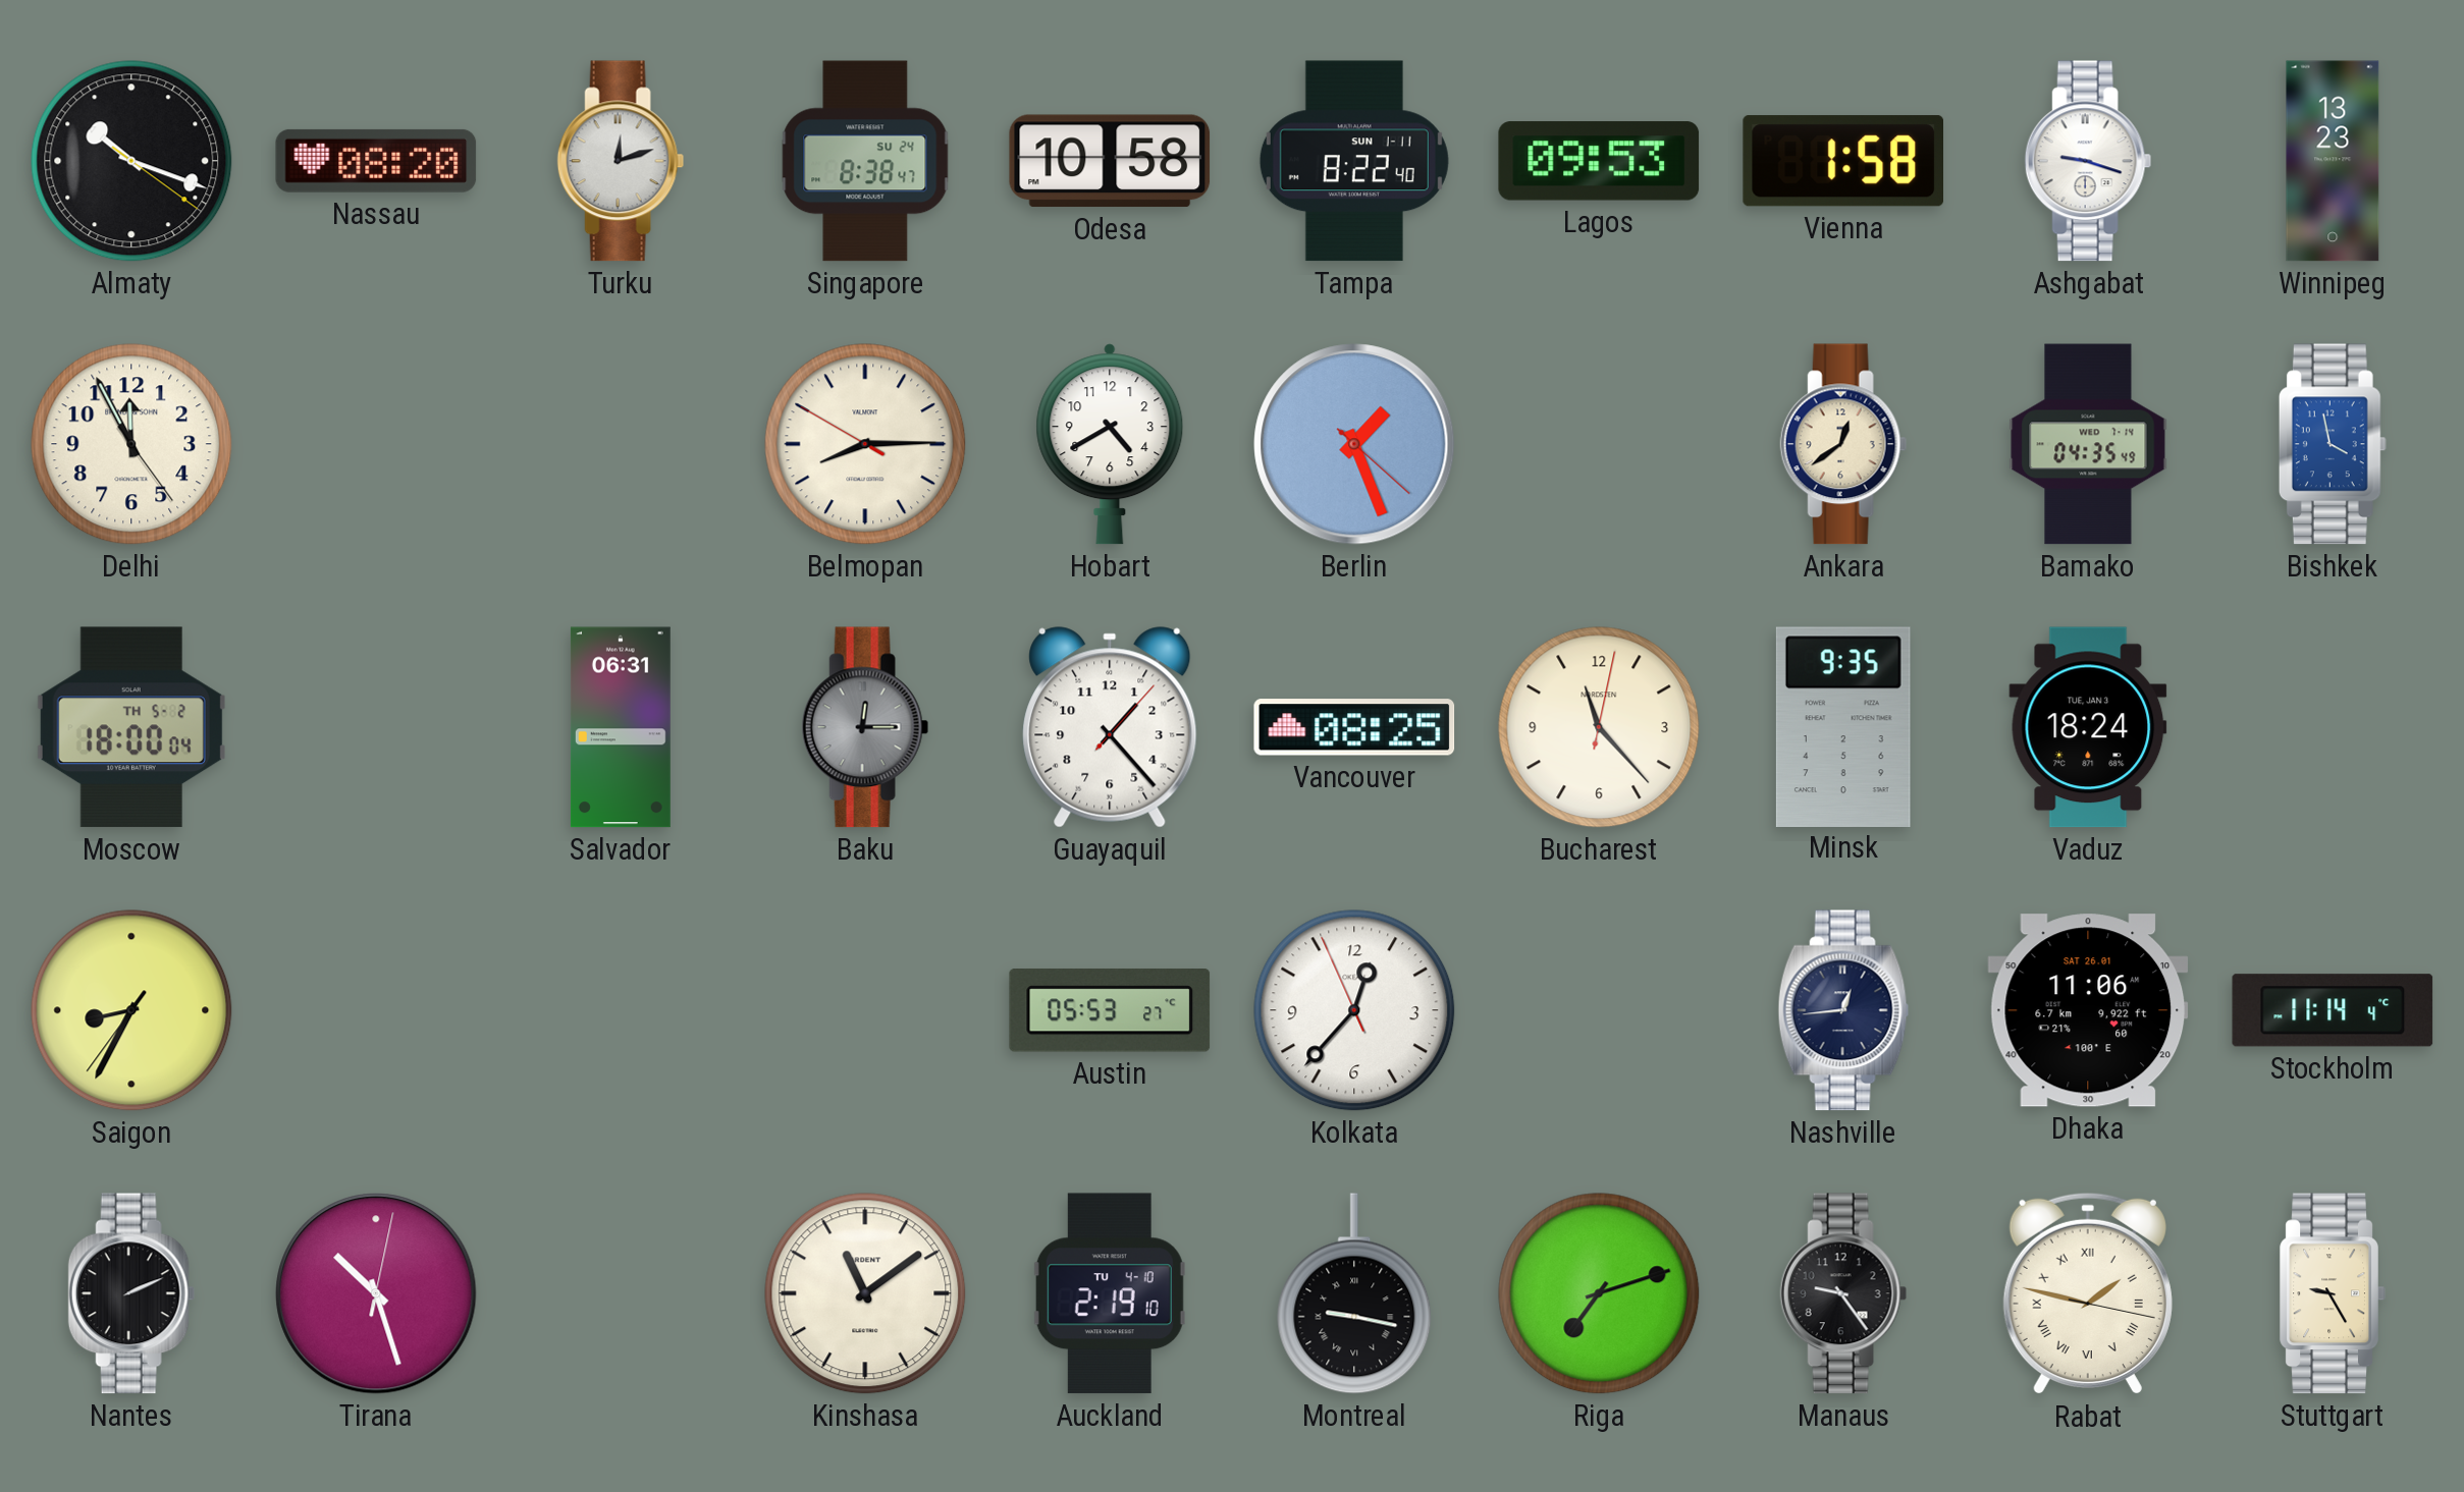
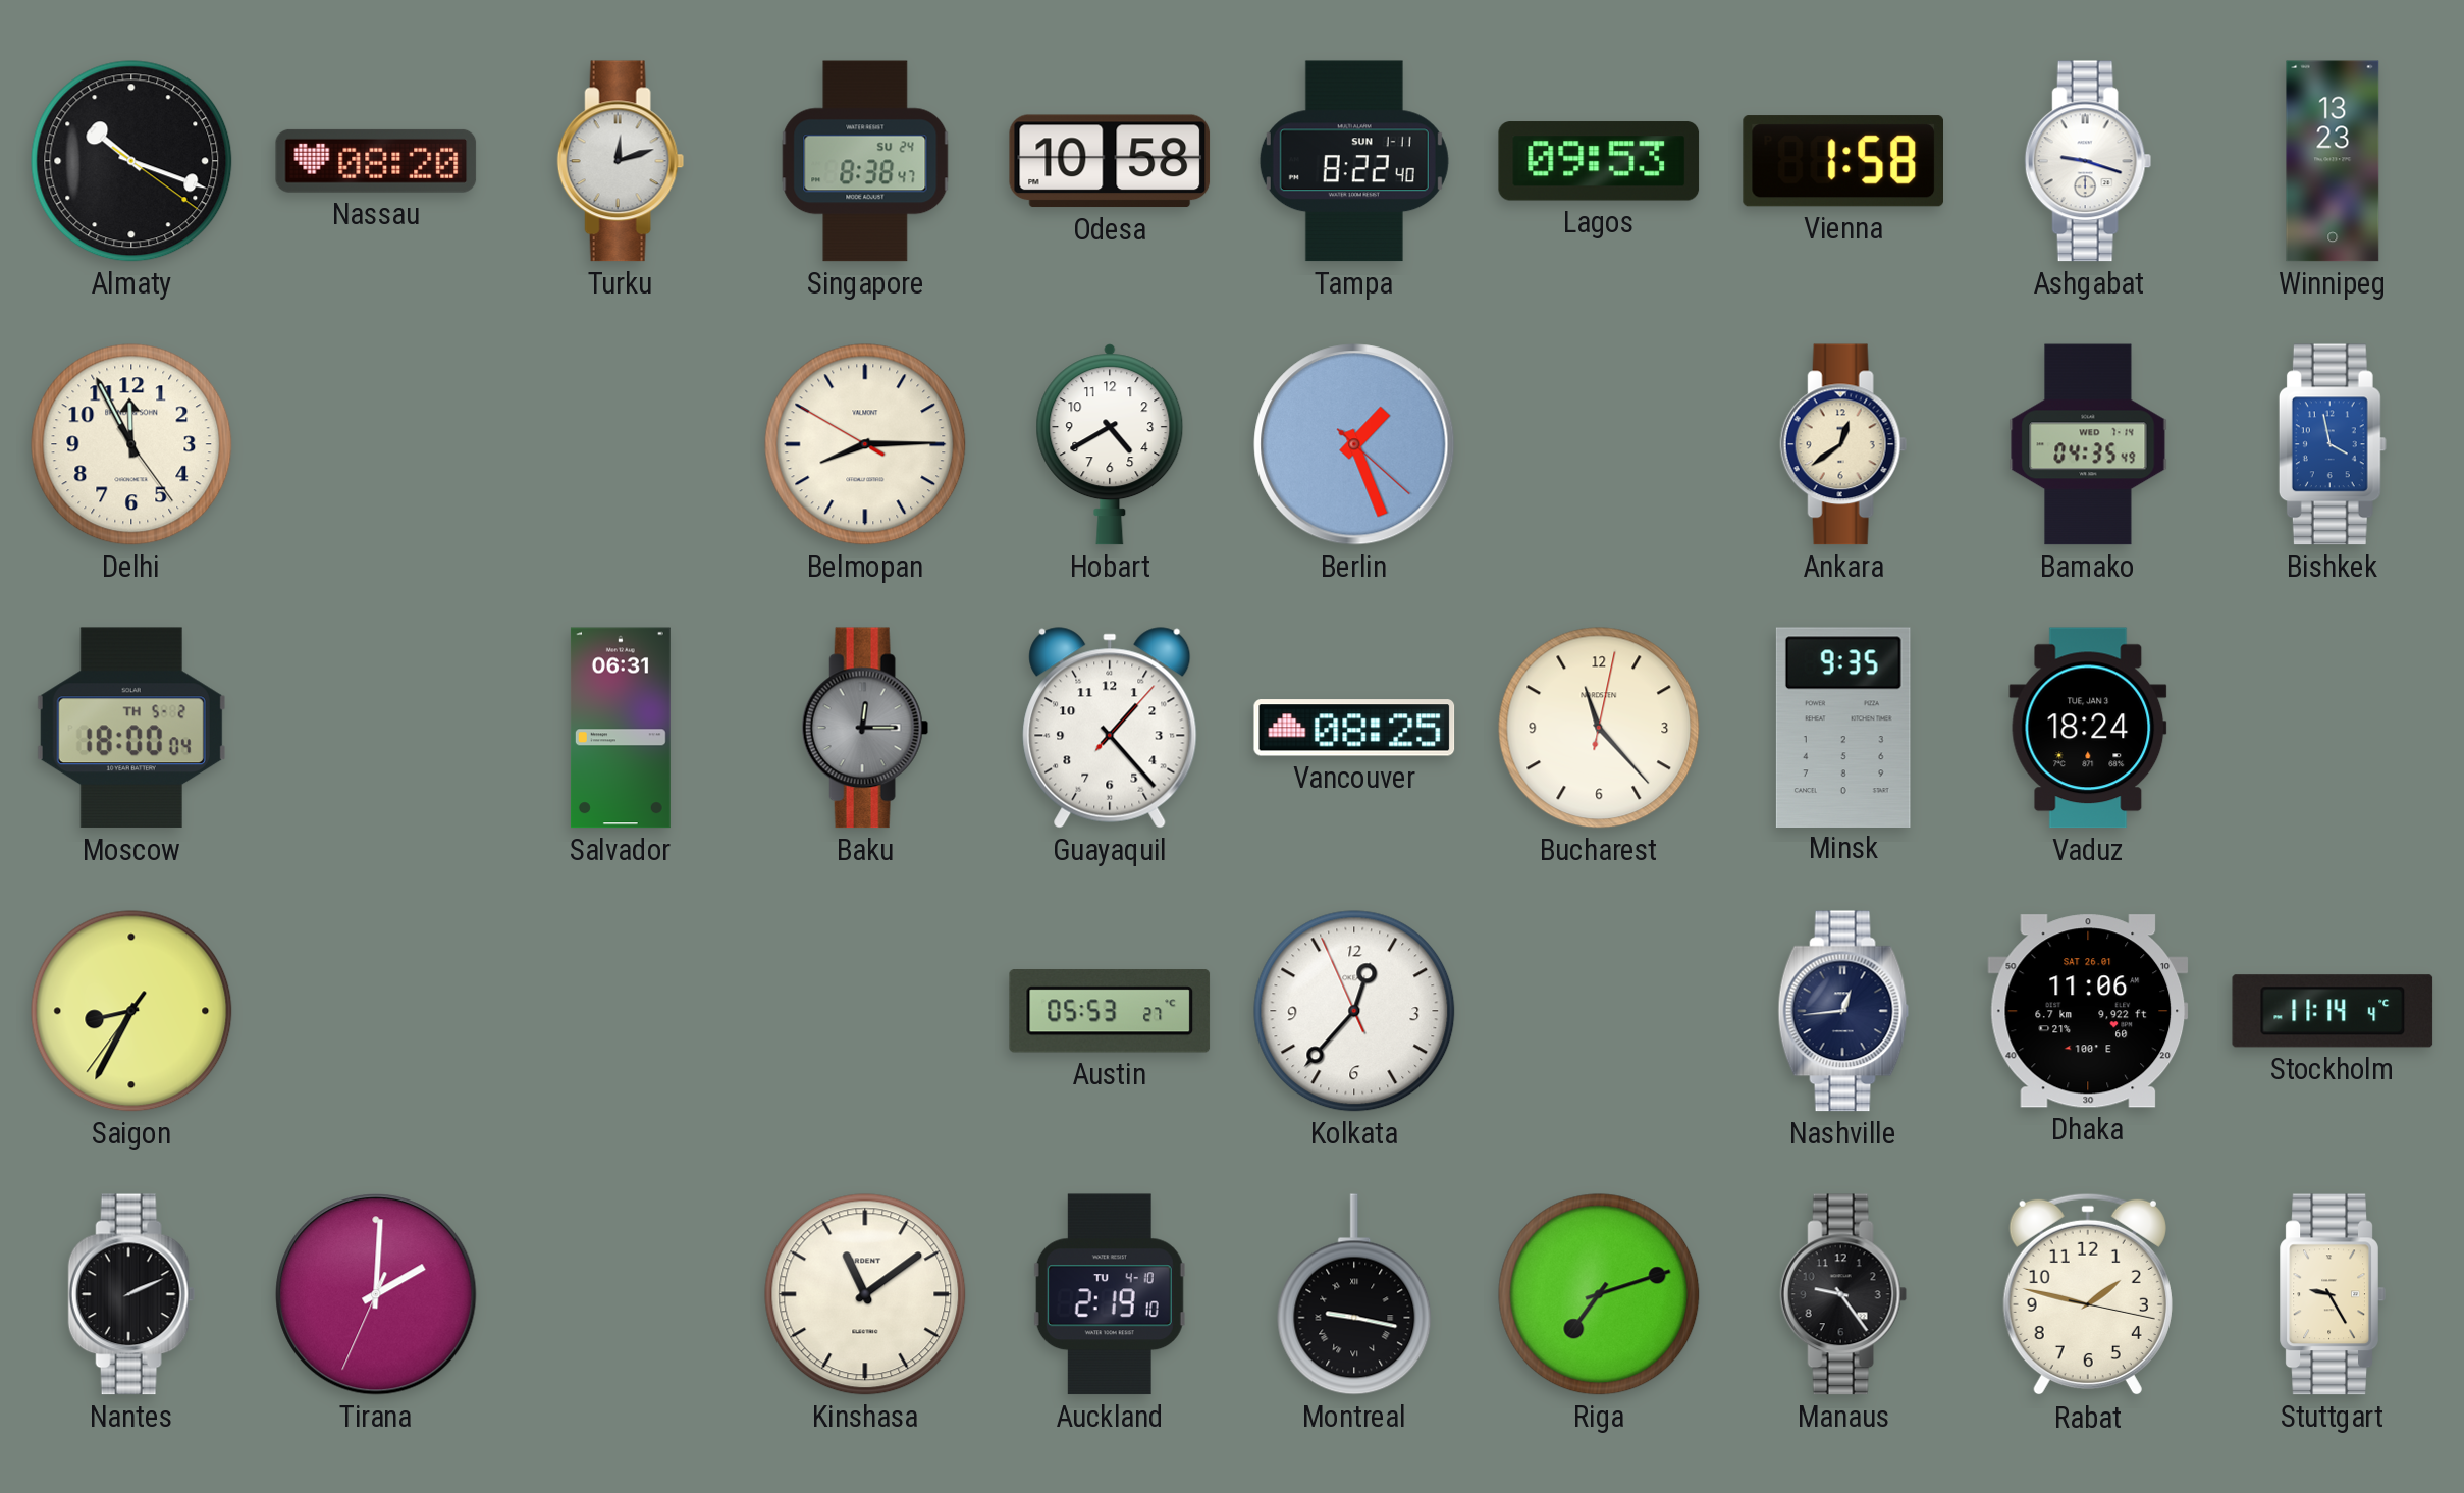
Tirana: 10:27 -> 2:00 (376, 1294)
Rabat numerals: Roman -> Arabic (2088, 1294)
